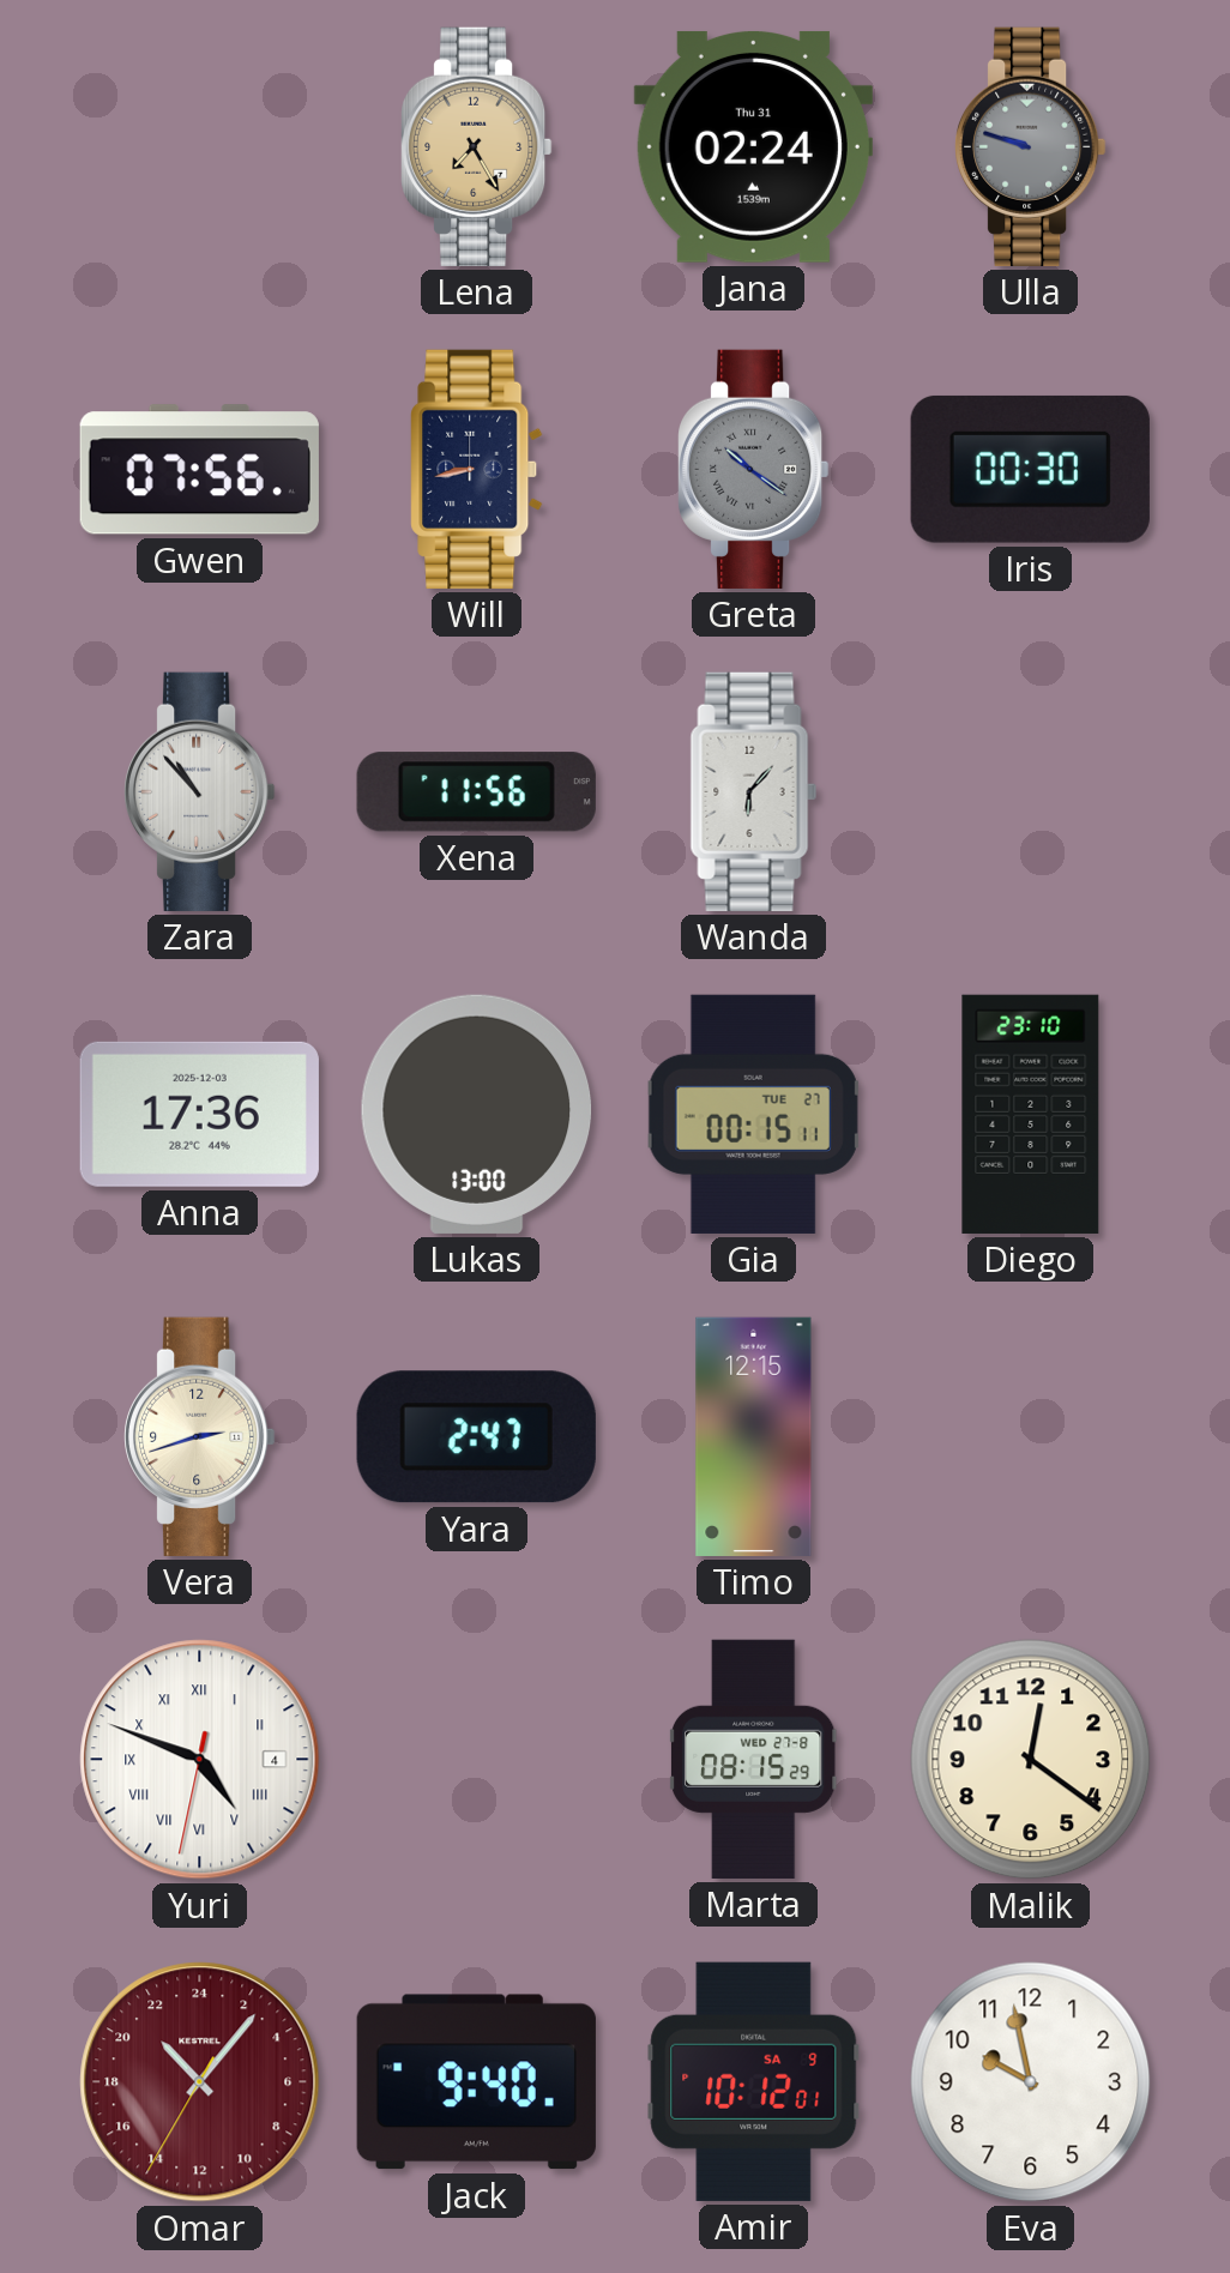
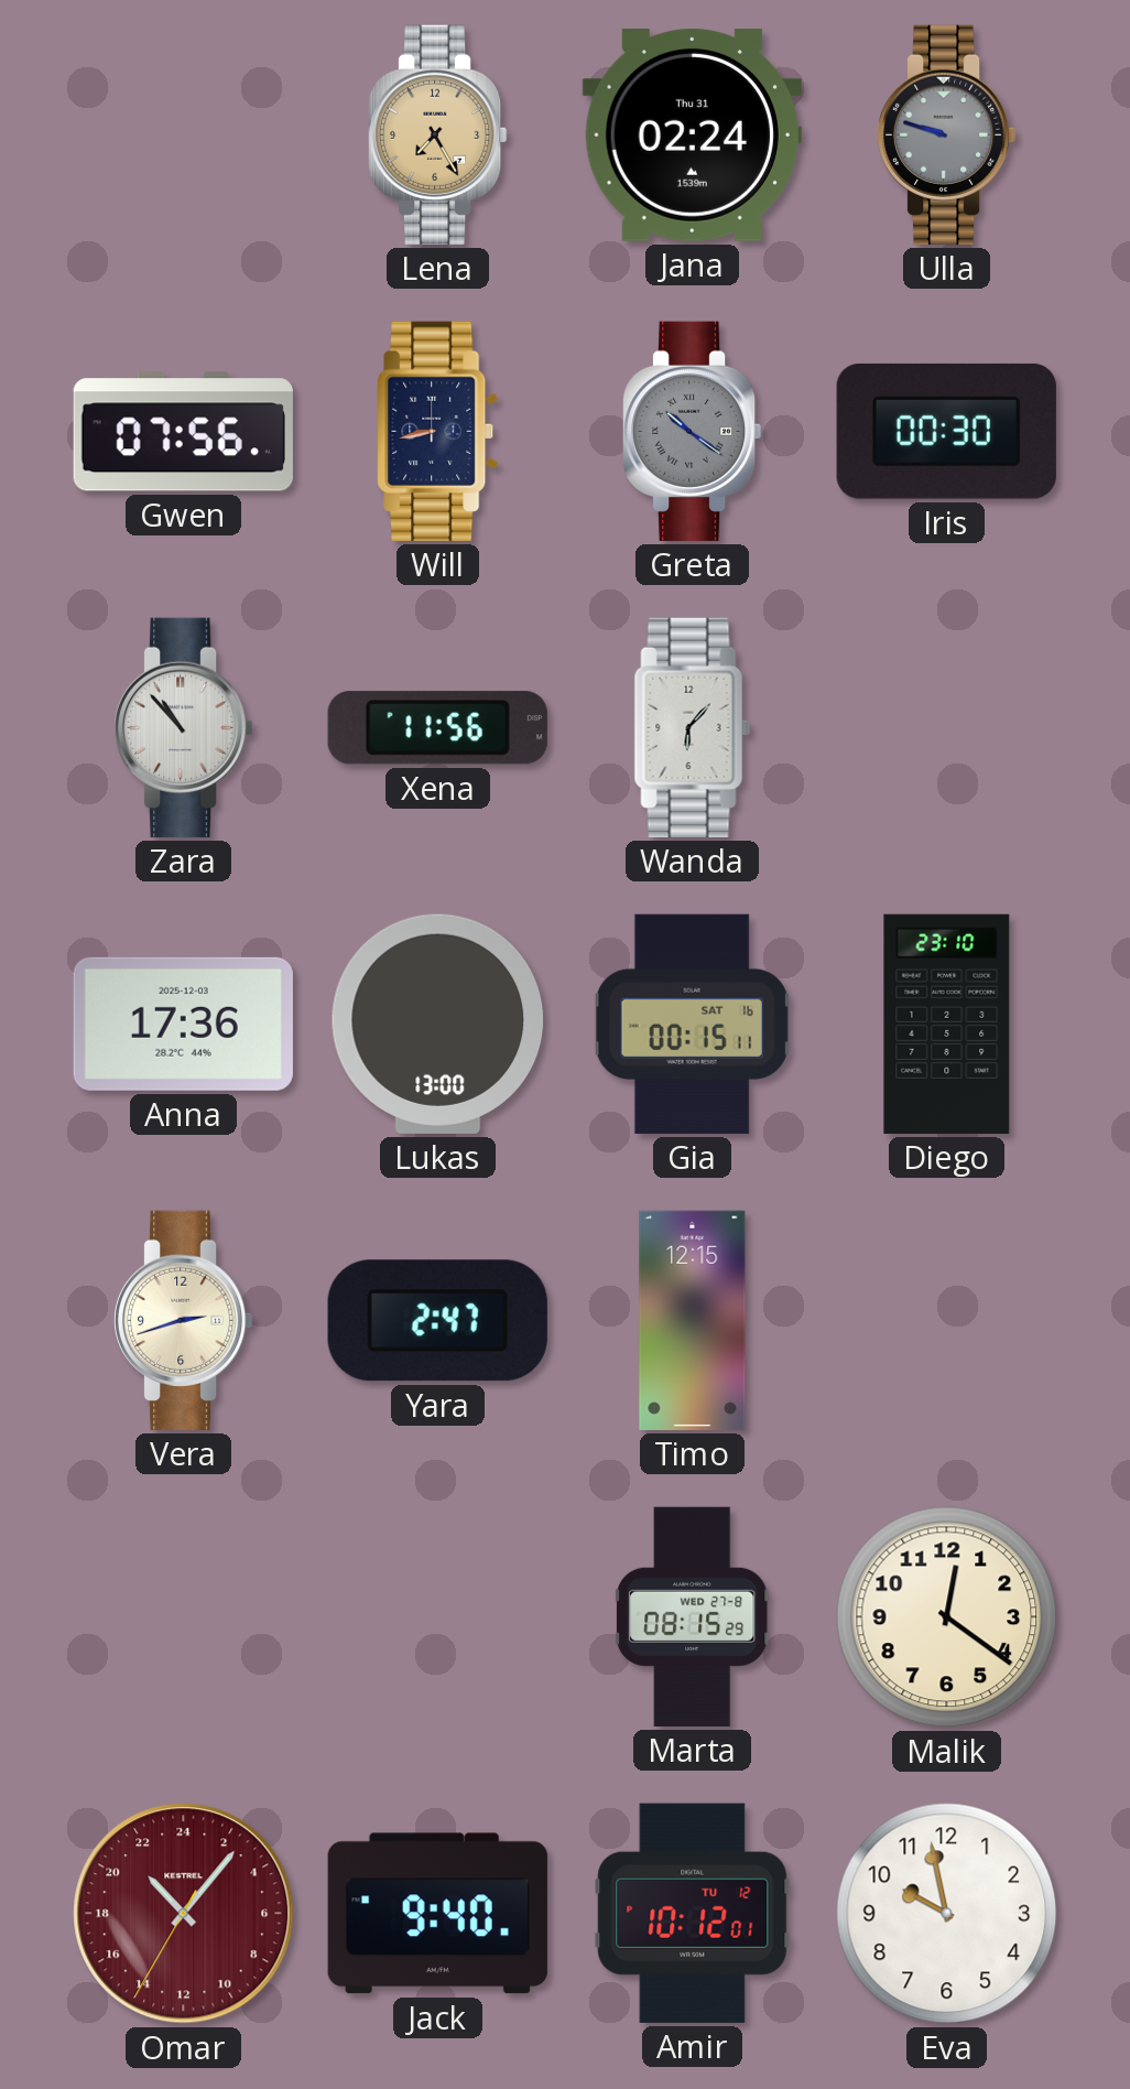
Gia date: TUE 27 -> SAT 16 (693, 1024)
Yuri: 4:48 -> none (200, 1760)
Amir date: SA 9 -> TU 12 (693, 1913)
